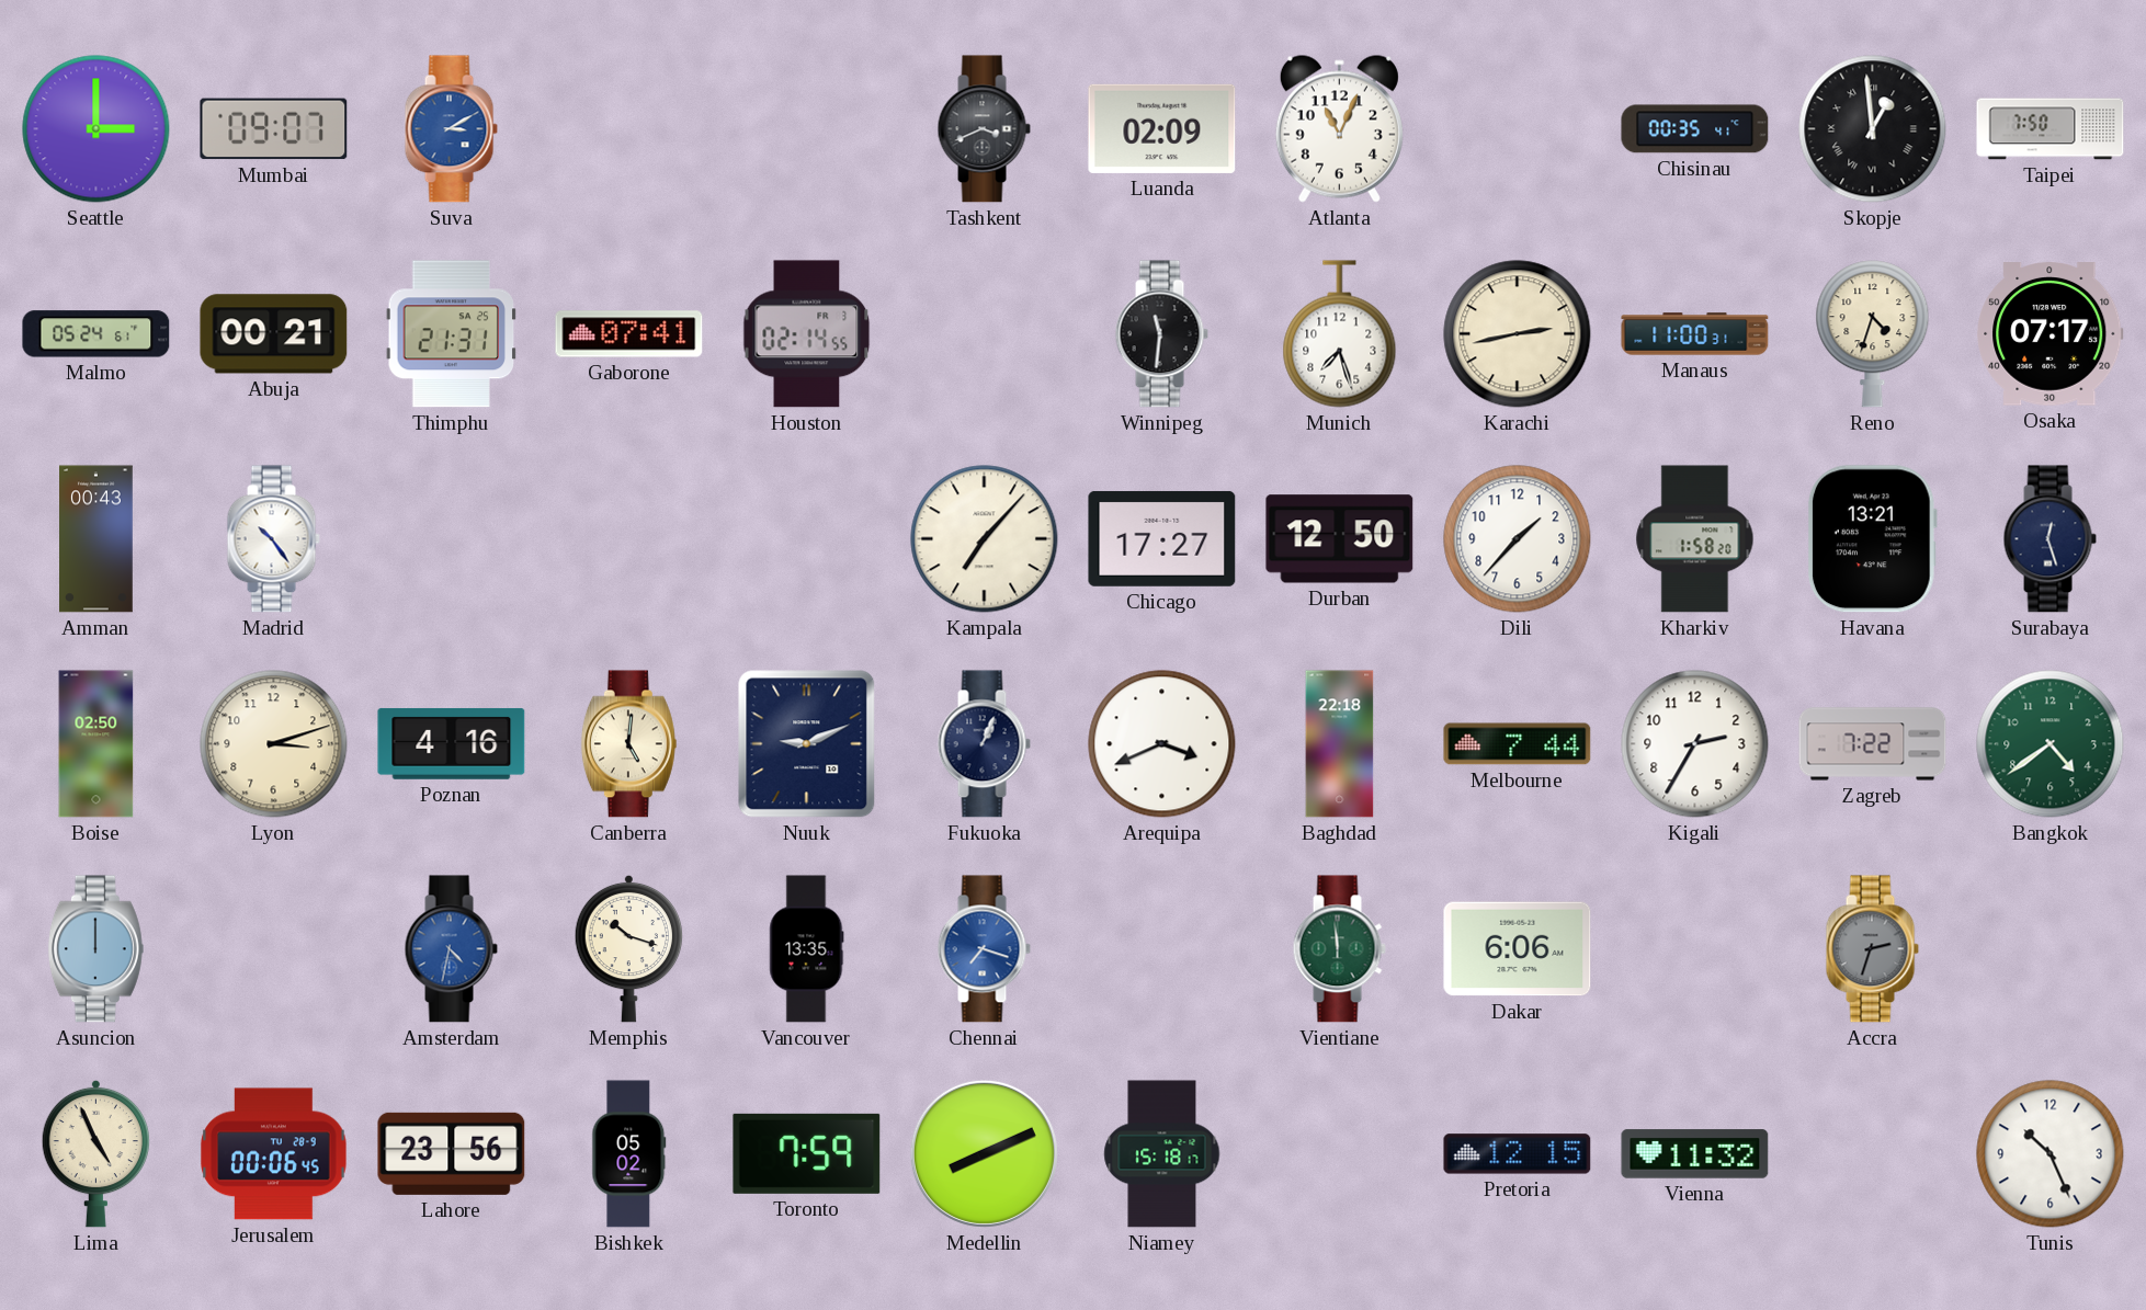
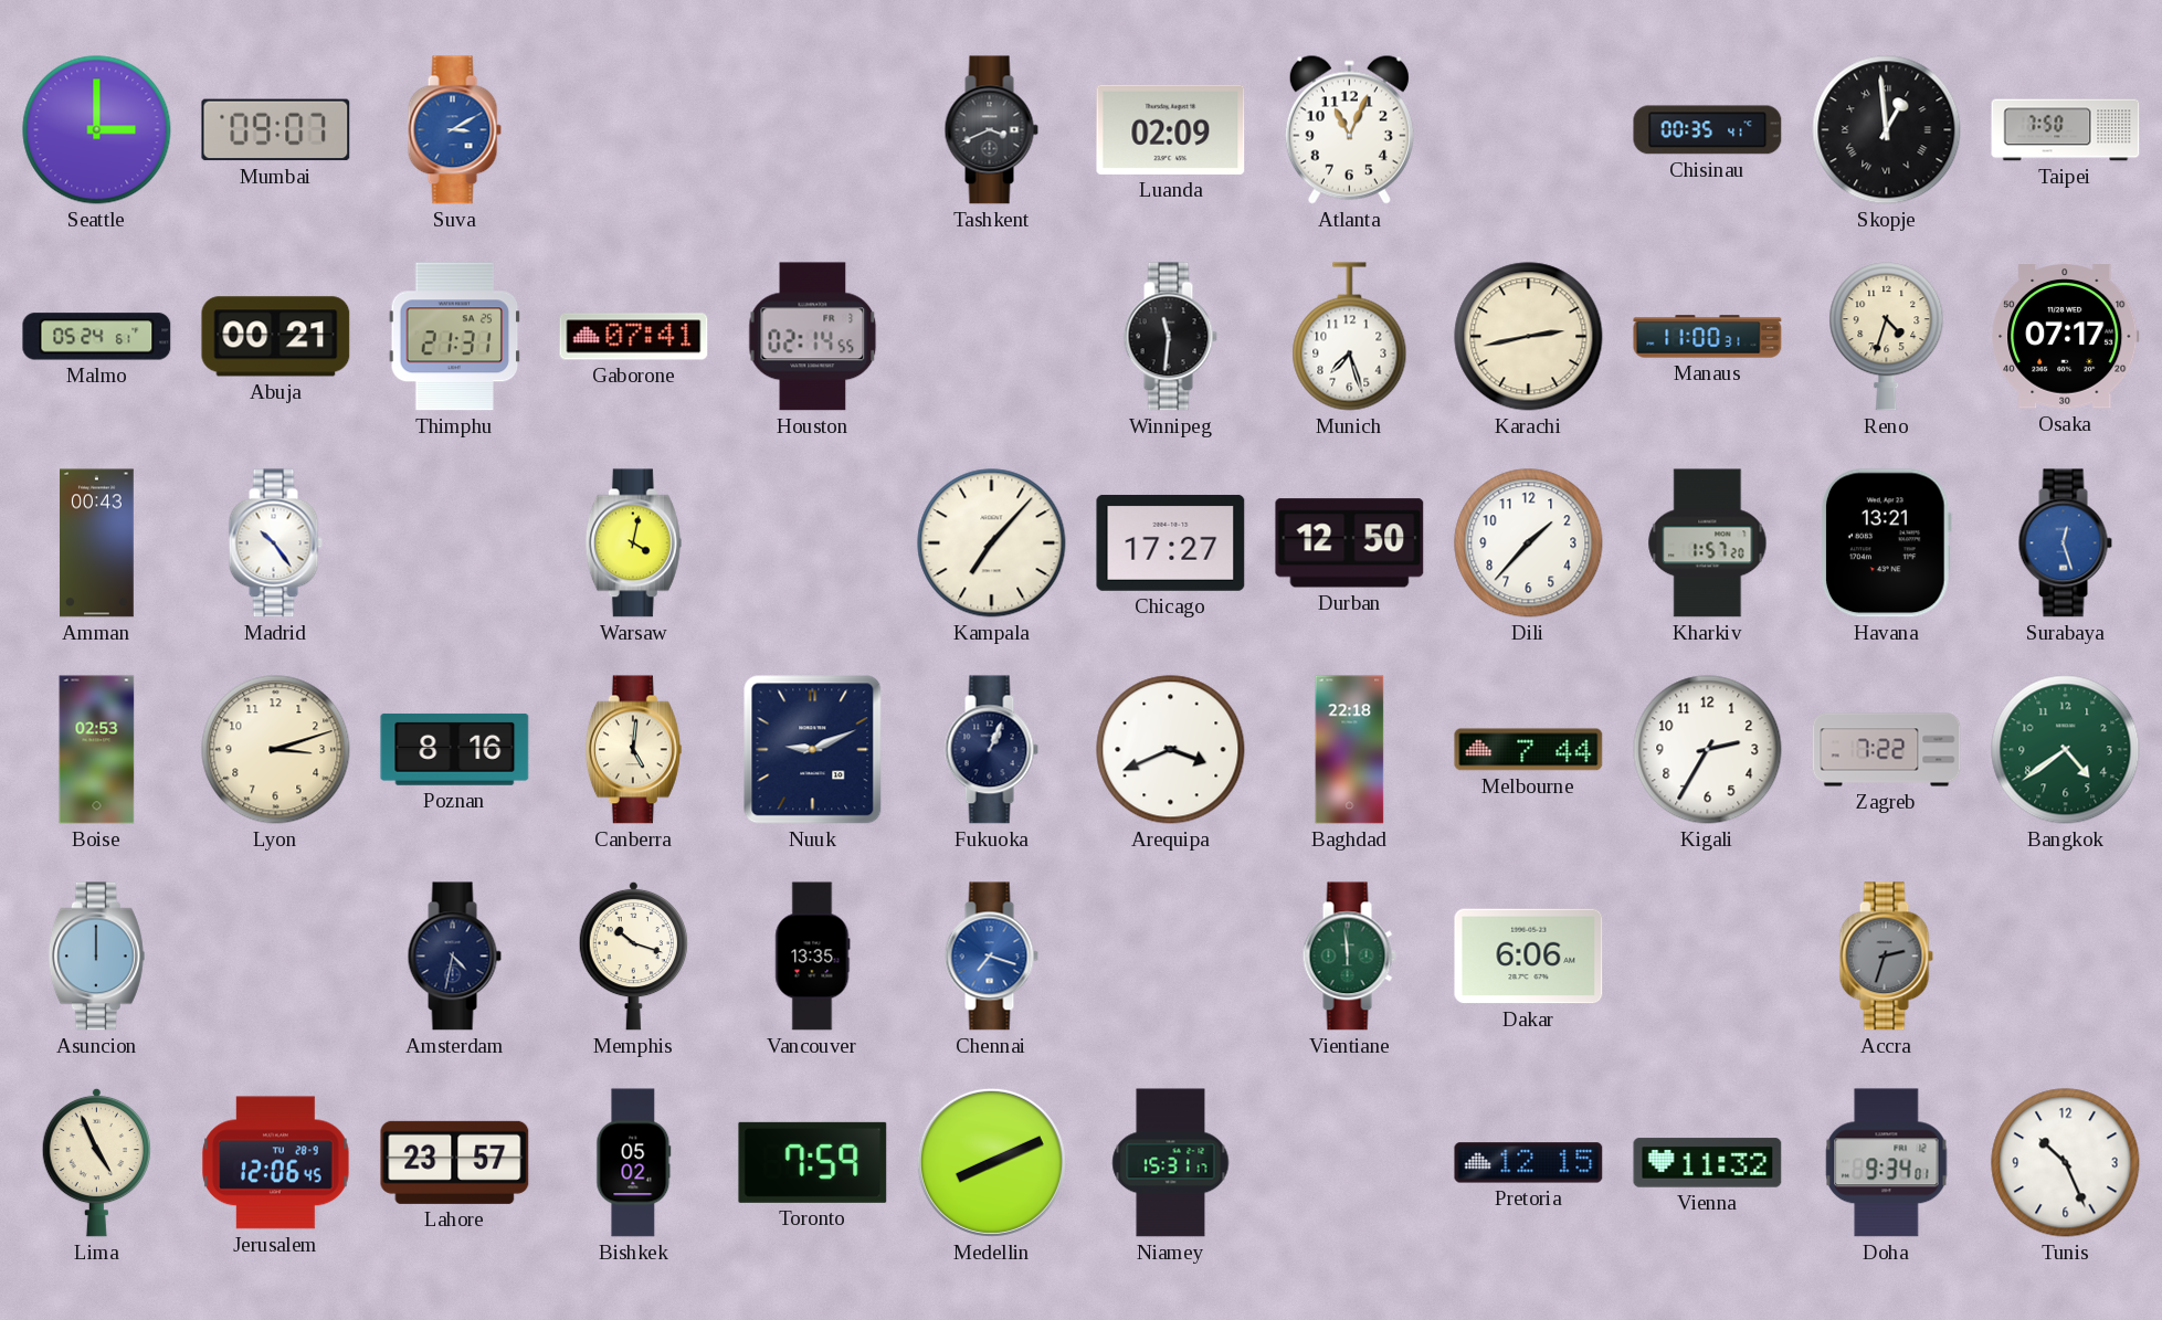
Warsaw: none -> 4:02 (633, 543)
Kharkiv: 1:58 -> 1:57 (1708, 543)
Surabaya dial: navy -> blue (2065, 543)
Boise: 02:50 -> 02:53 (97, 750)
Poznan: 4:16 -> 8:16 (455, 749)
Amsterdam dial: blue -> navy (454, 957)
Jerusalem: 00:06 -> 12:06 (276, 1163)
Lahore: 23:56 -> 23:57 (455, 1162)
Niamey: 15:18 -> 15:31 (1171, 1163)
Doha: none -> 9:34 (1887, 1163)
